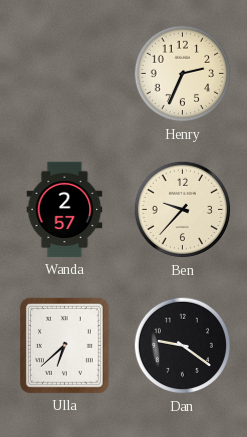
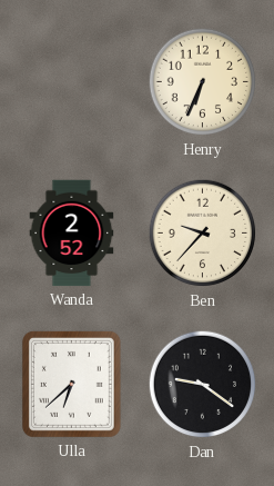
Henry: 2:34 -> 6:34 (203, 82)
Wanda: 2:57 -> 2:52 (72, 234)
